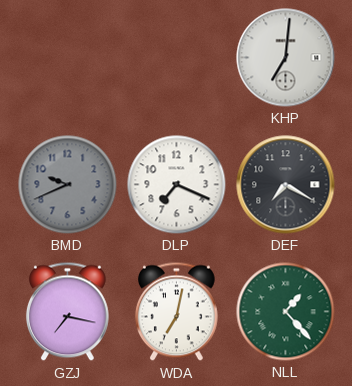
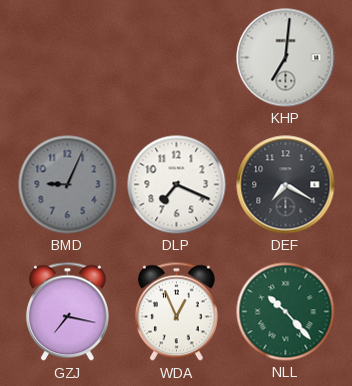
BMD: 9:41 -> 9:04 (68, 185)
WDA: 7:02 -> 12:56 (176, 312)
NLL: 1:23 -> 10:23 (286, 312)
